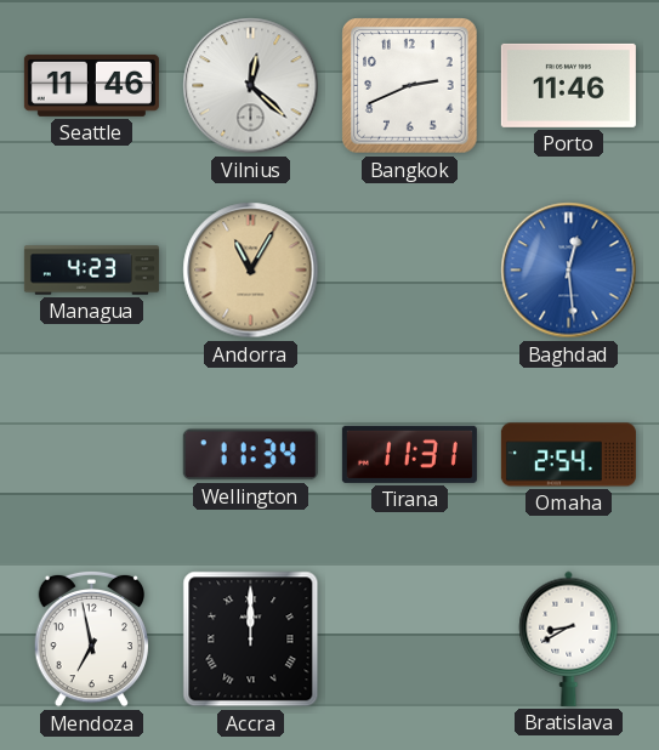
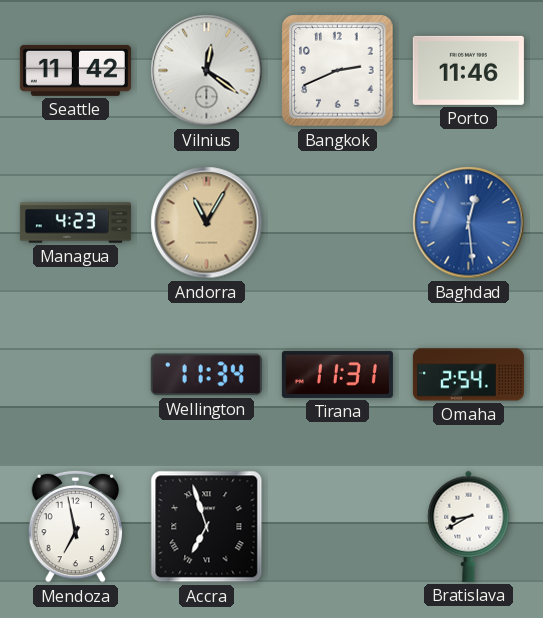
Seattle: 11:46 -> 11:42 (75, 70)
Vilnius: 12:22 -> 12:21 (207, 71)
Accra: 12:00 -> 6:57 (207, 527)
